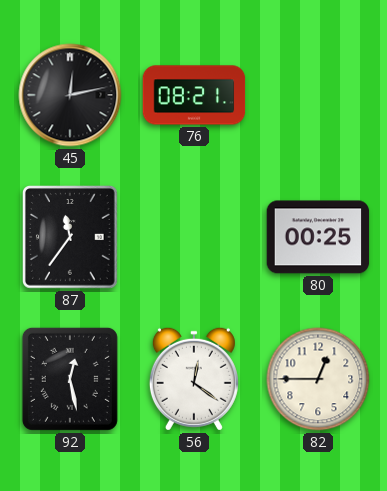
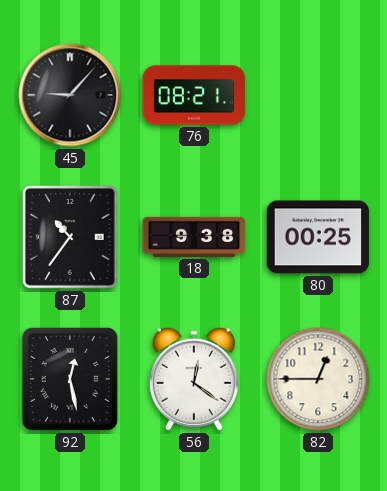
45: 12:13 -> 9:07 (70, 95)
87: 11:36 -> 10:36 (71, 238)
18: none -> 9:38 (194, 237)
